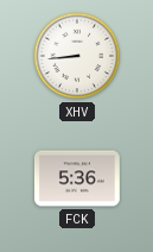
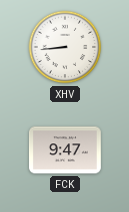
FCK: 5:36 -> 9:47 (65, 150)
